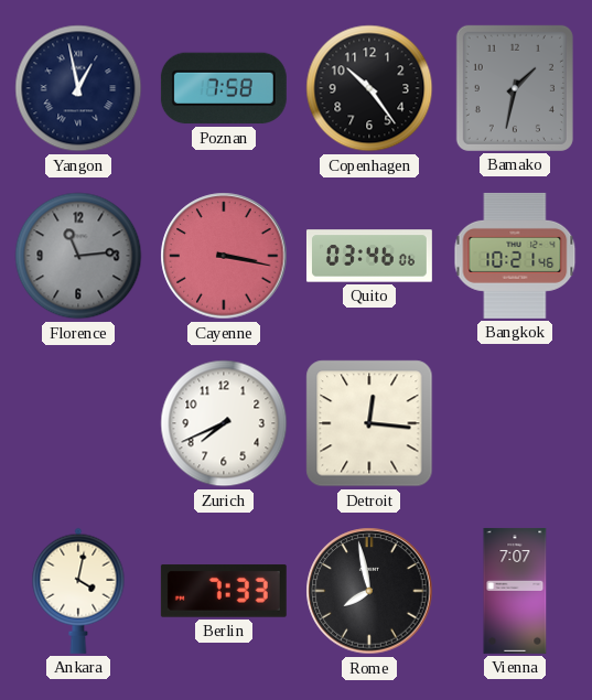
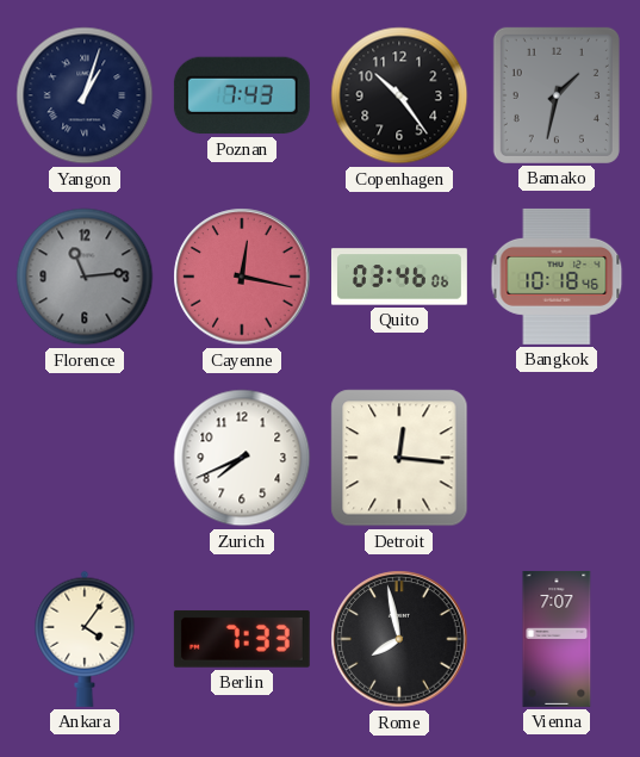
Yangon: 12:58 -> 1:03 (85, 95)
Poznan: 7:58 -> 7:43 (242, 95)
Cayenne: 3:17 -> 12:17 (242, 277)
Bangkok: 10:21 -> 10:18 (557, 277)
Ankara: 4:02 -> 4:06 (85, 639)
